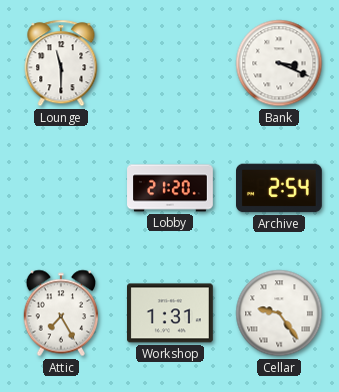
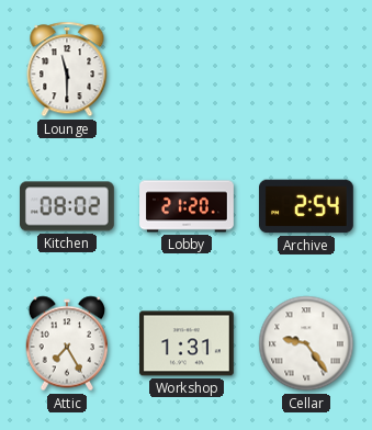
Bank: 3:19 -> none (279, 63)
Kitchen: none -> 08:02 (68, 206)
